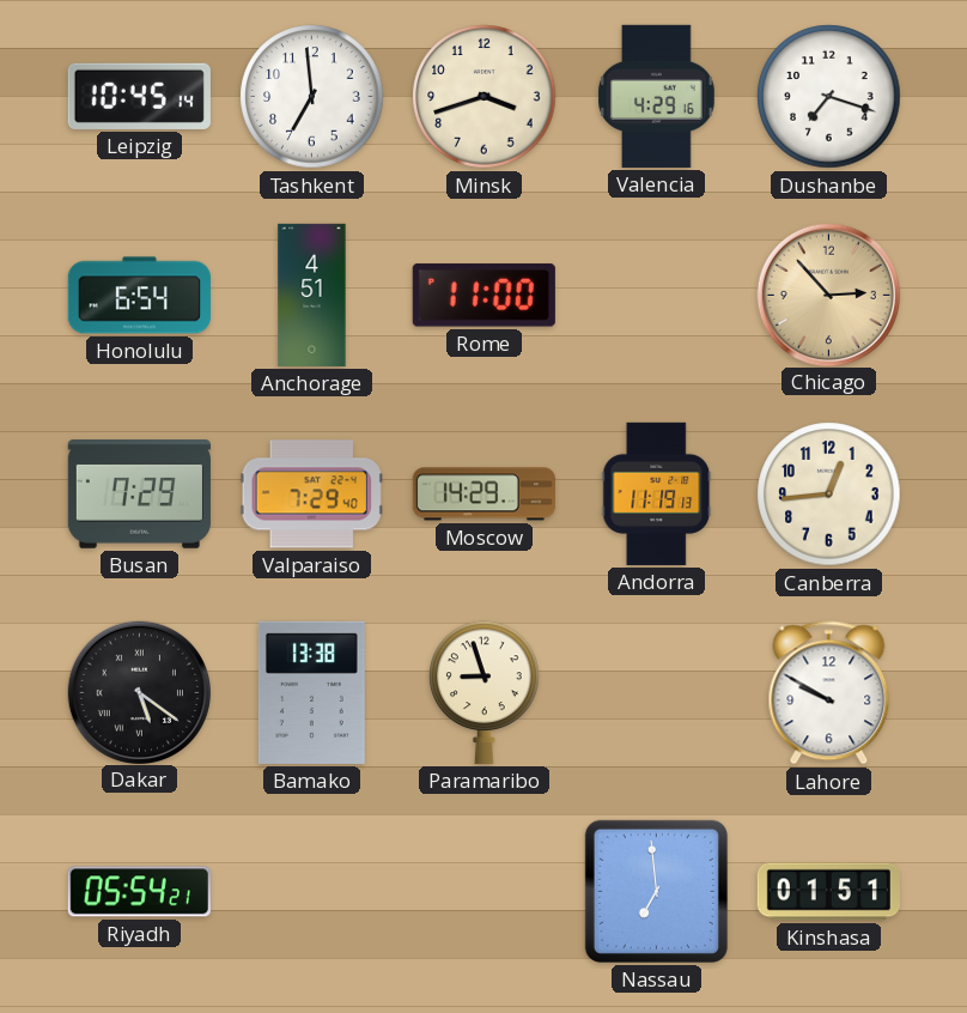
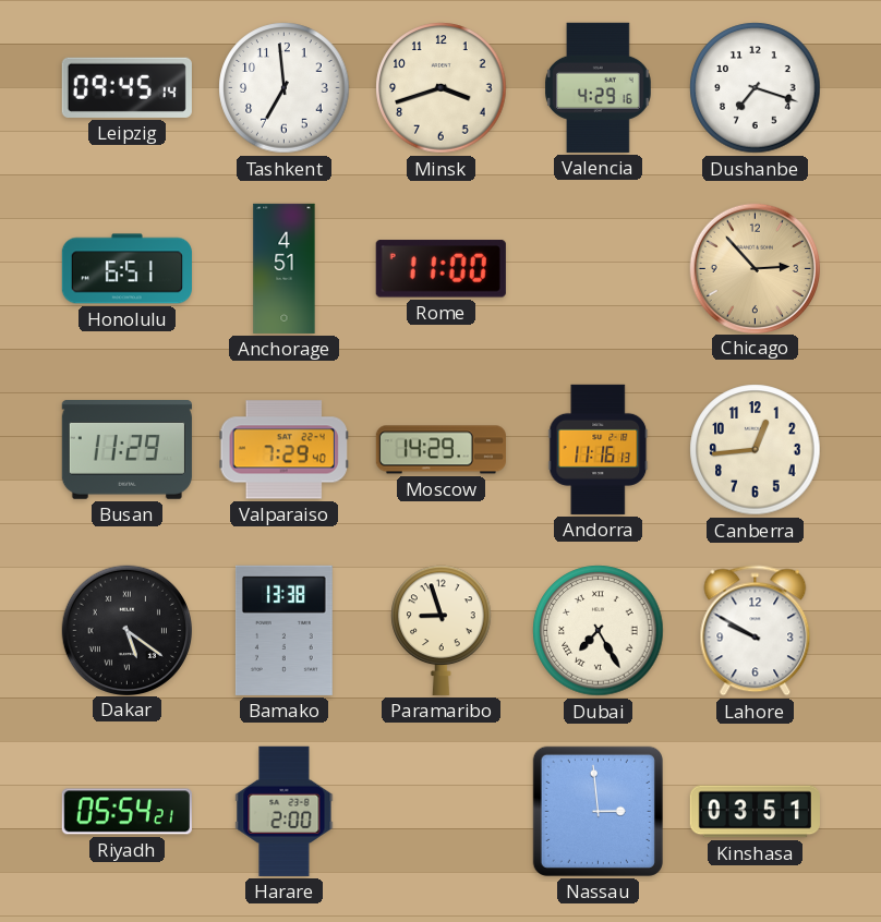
Leipzig: 10:45 -> 09:45 (126, 87)
Honolulu: 6:54 -> 6:51 (126, 269)
Busan: 7:29 -> 11:29 (126, 450)
Andorra: 11:19 -> 11:16 (599, 449)
Dubai: none -> 7:25 (599, 631)
Harare: none -> 2:00 (285, 811)
Nassau: 6:59 -> 2:59 (598, 811)
Kinshasa: 01:51 -> 03:51 (755, 812)
